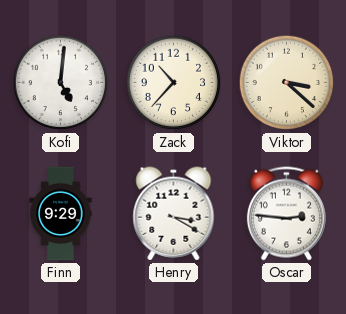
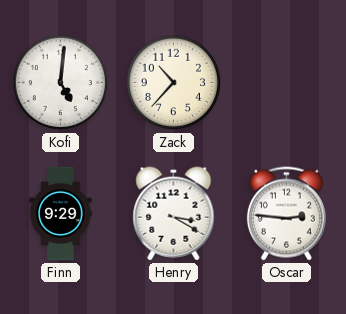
Viktor: 3:22 -> none (287, 83)
